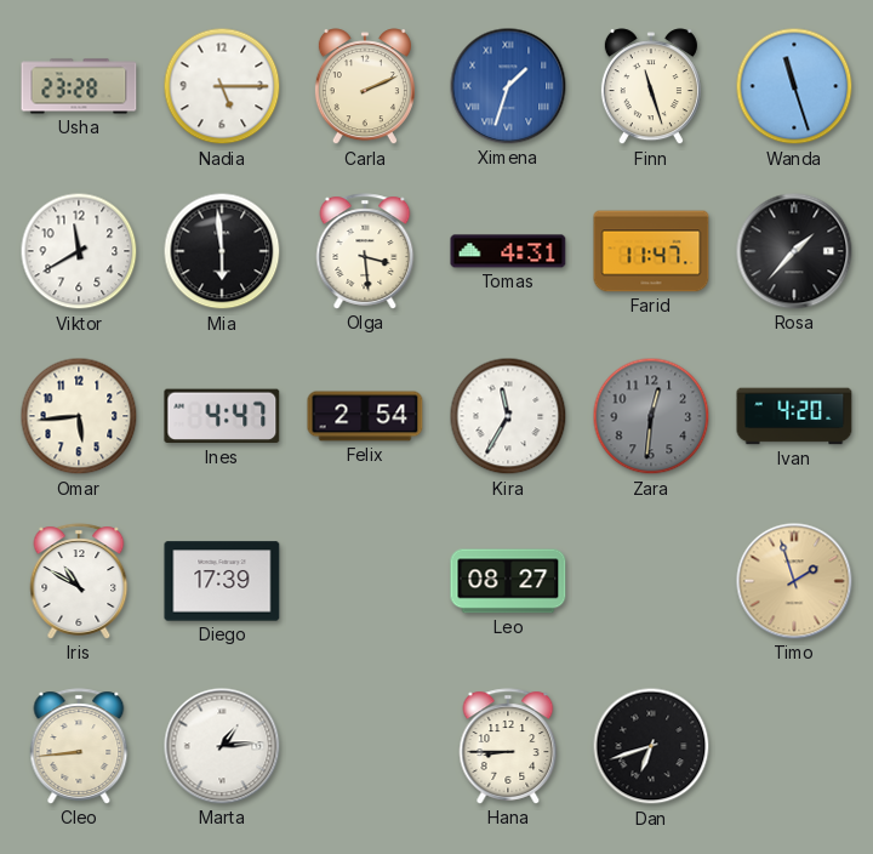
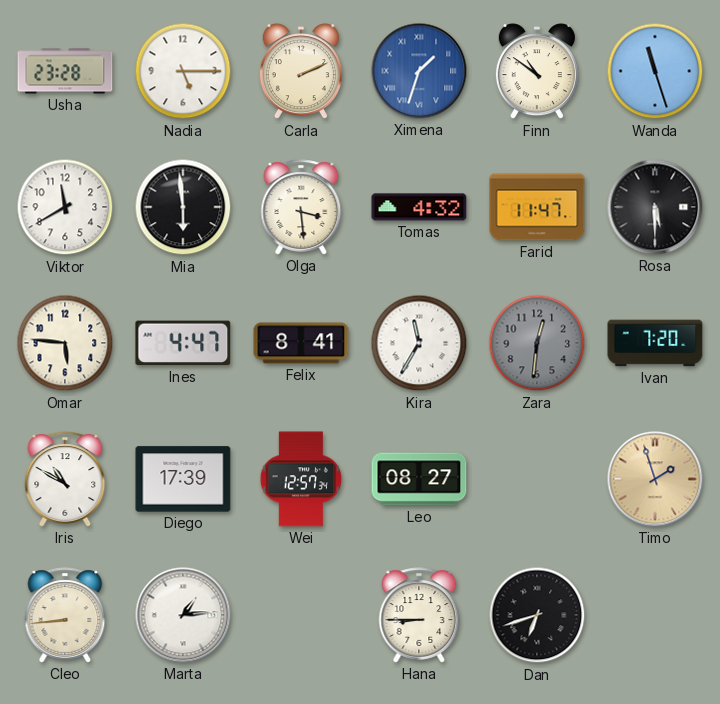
Finn: 11:27 -> 10:51 (537, 72)
Tomas: 4:31 -> 4:32 (419, 207)
Rosa: 1:37 -> 5:30 (655, 207)
Omar: 5:44 -> 5:46 (65, 343)
Felix: 2:54 -> 8:41 (301, 343)
Ivan: 4:20 -> 7:20 (655, 343)
Wei: none -> 12:57 (301, 479)
